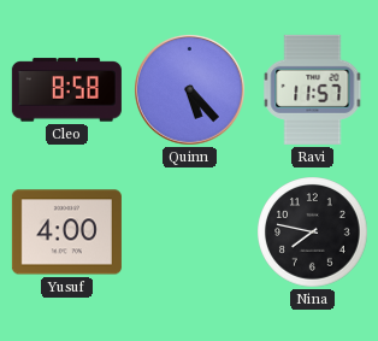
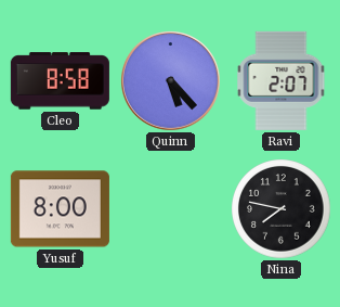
Ravi: 11:57 -> 2:07 (282, 80)
Yusuf: 4:00 -> 8:00 (60, 209)
